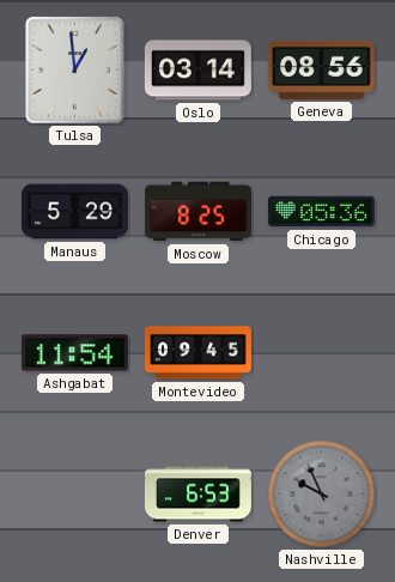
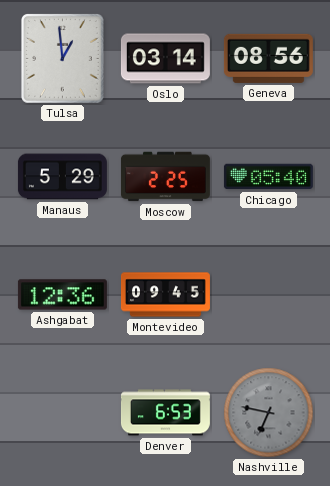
Moscow: 8:25 -> 2:25 (165, 177)
Chicago: 05:36 -> 05:40 (268, 177)
Ashgabat: 11:54 -> 12:36 (62, 295)
Nashville: 9:56 -> 6:47 (269, 413)
